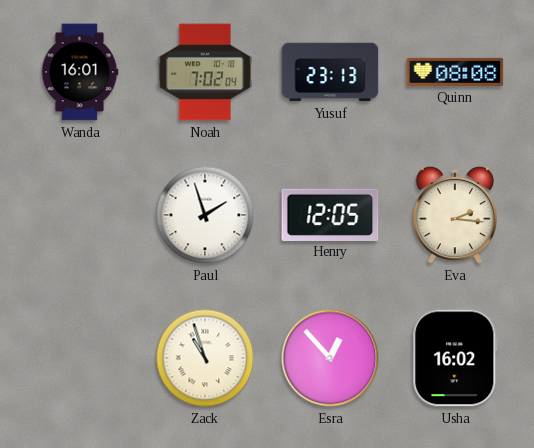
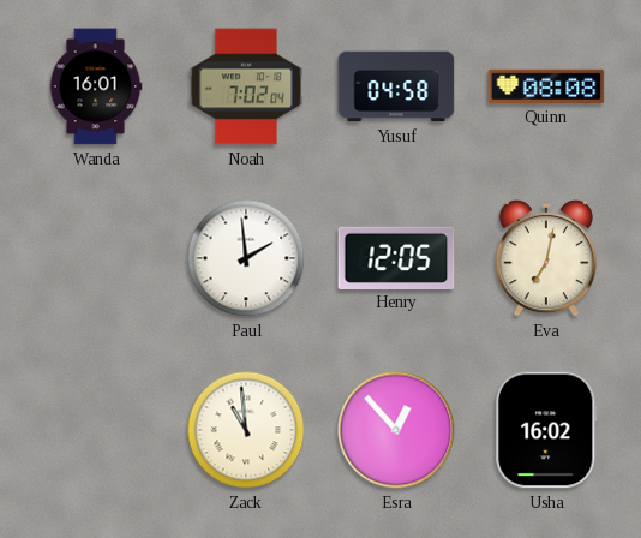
Yusuf: 23:13 -> 04:58 (396, 86)
Paul: 1:57 -> 1:59 (246, 258)
Eva: 2:16 -> 7:02 (546, 258)
Zack: 10:57 -> 10:59 (246, 430)
